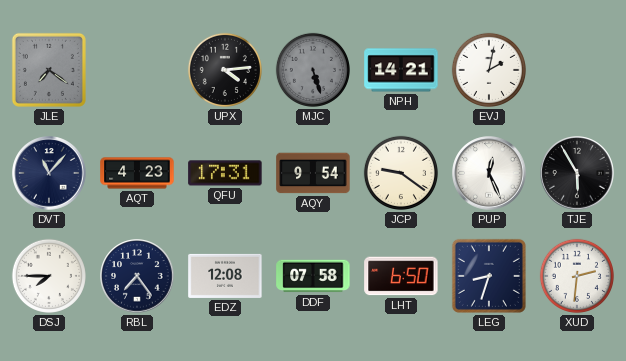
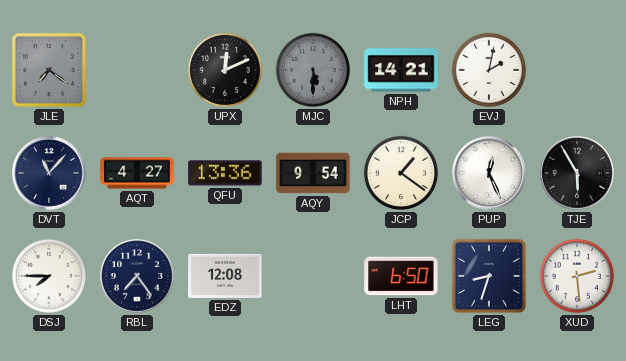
UPX: 4:14 -> 12:11 (225, 70)
MJC: 5:27 -> 5:30 (313, 70)
AQT: 4:23 -> 4:27 (137, 173)
QFU: 17:31 -> 13:36 (225, 173)
JCP: 9:21 -> 1:21 (401, 173)
DDF: 07:58 -> none (313, 276)
XUD: 2:31 -> 2:29 (577, 276)
